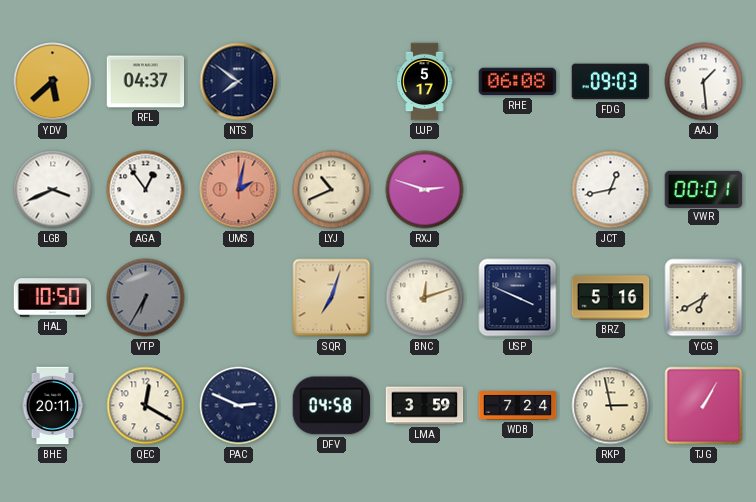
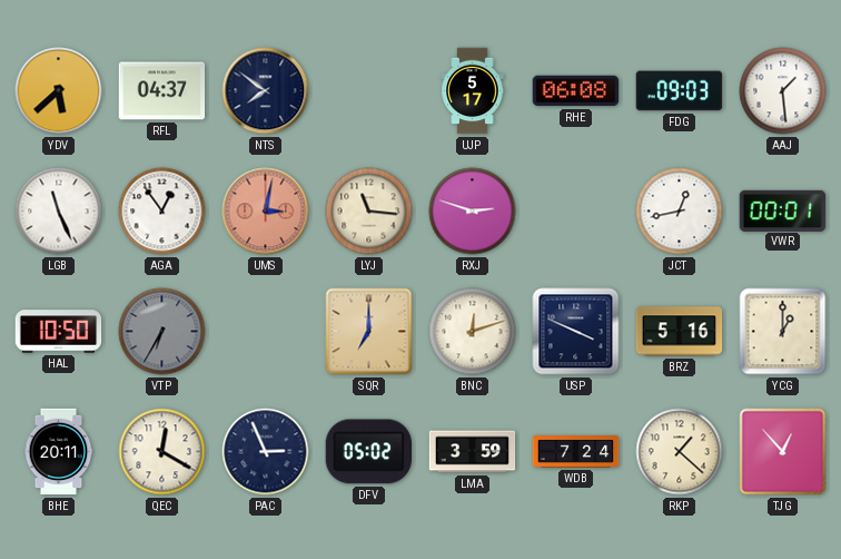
LGB: 3:41 -> 11:26 (59, 212)
UMS: 2:02 -> 3:02 (266, 212)
LYJ: 10:41 -> 11:16 (369, 212)
SQR: 7:03 -> 7:00 (369, 332)
YCG: 6:40 -> 1:00 (783, 332)
PAC: 2:49 -> 2:56 (266, 452)
DFV: 04:58 -> 05:02 (368, 452)
RKP: 2:58 -> 1:22 (680, 452)
TJG: 1:05 -> 12:53 (783, 452)
